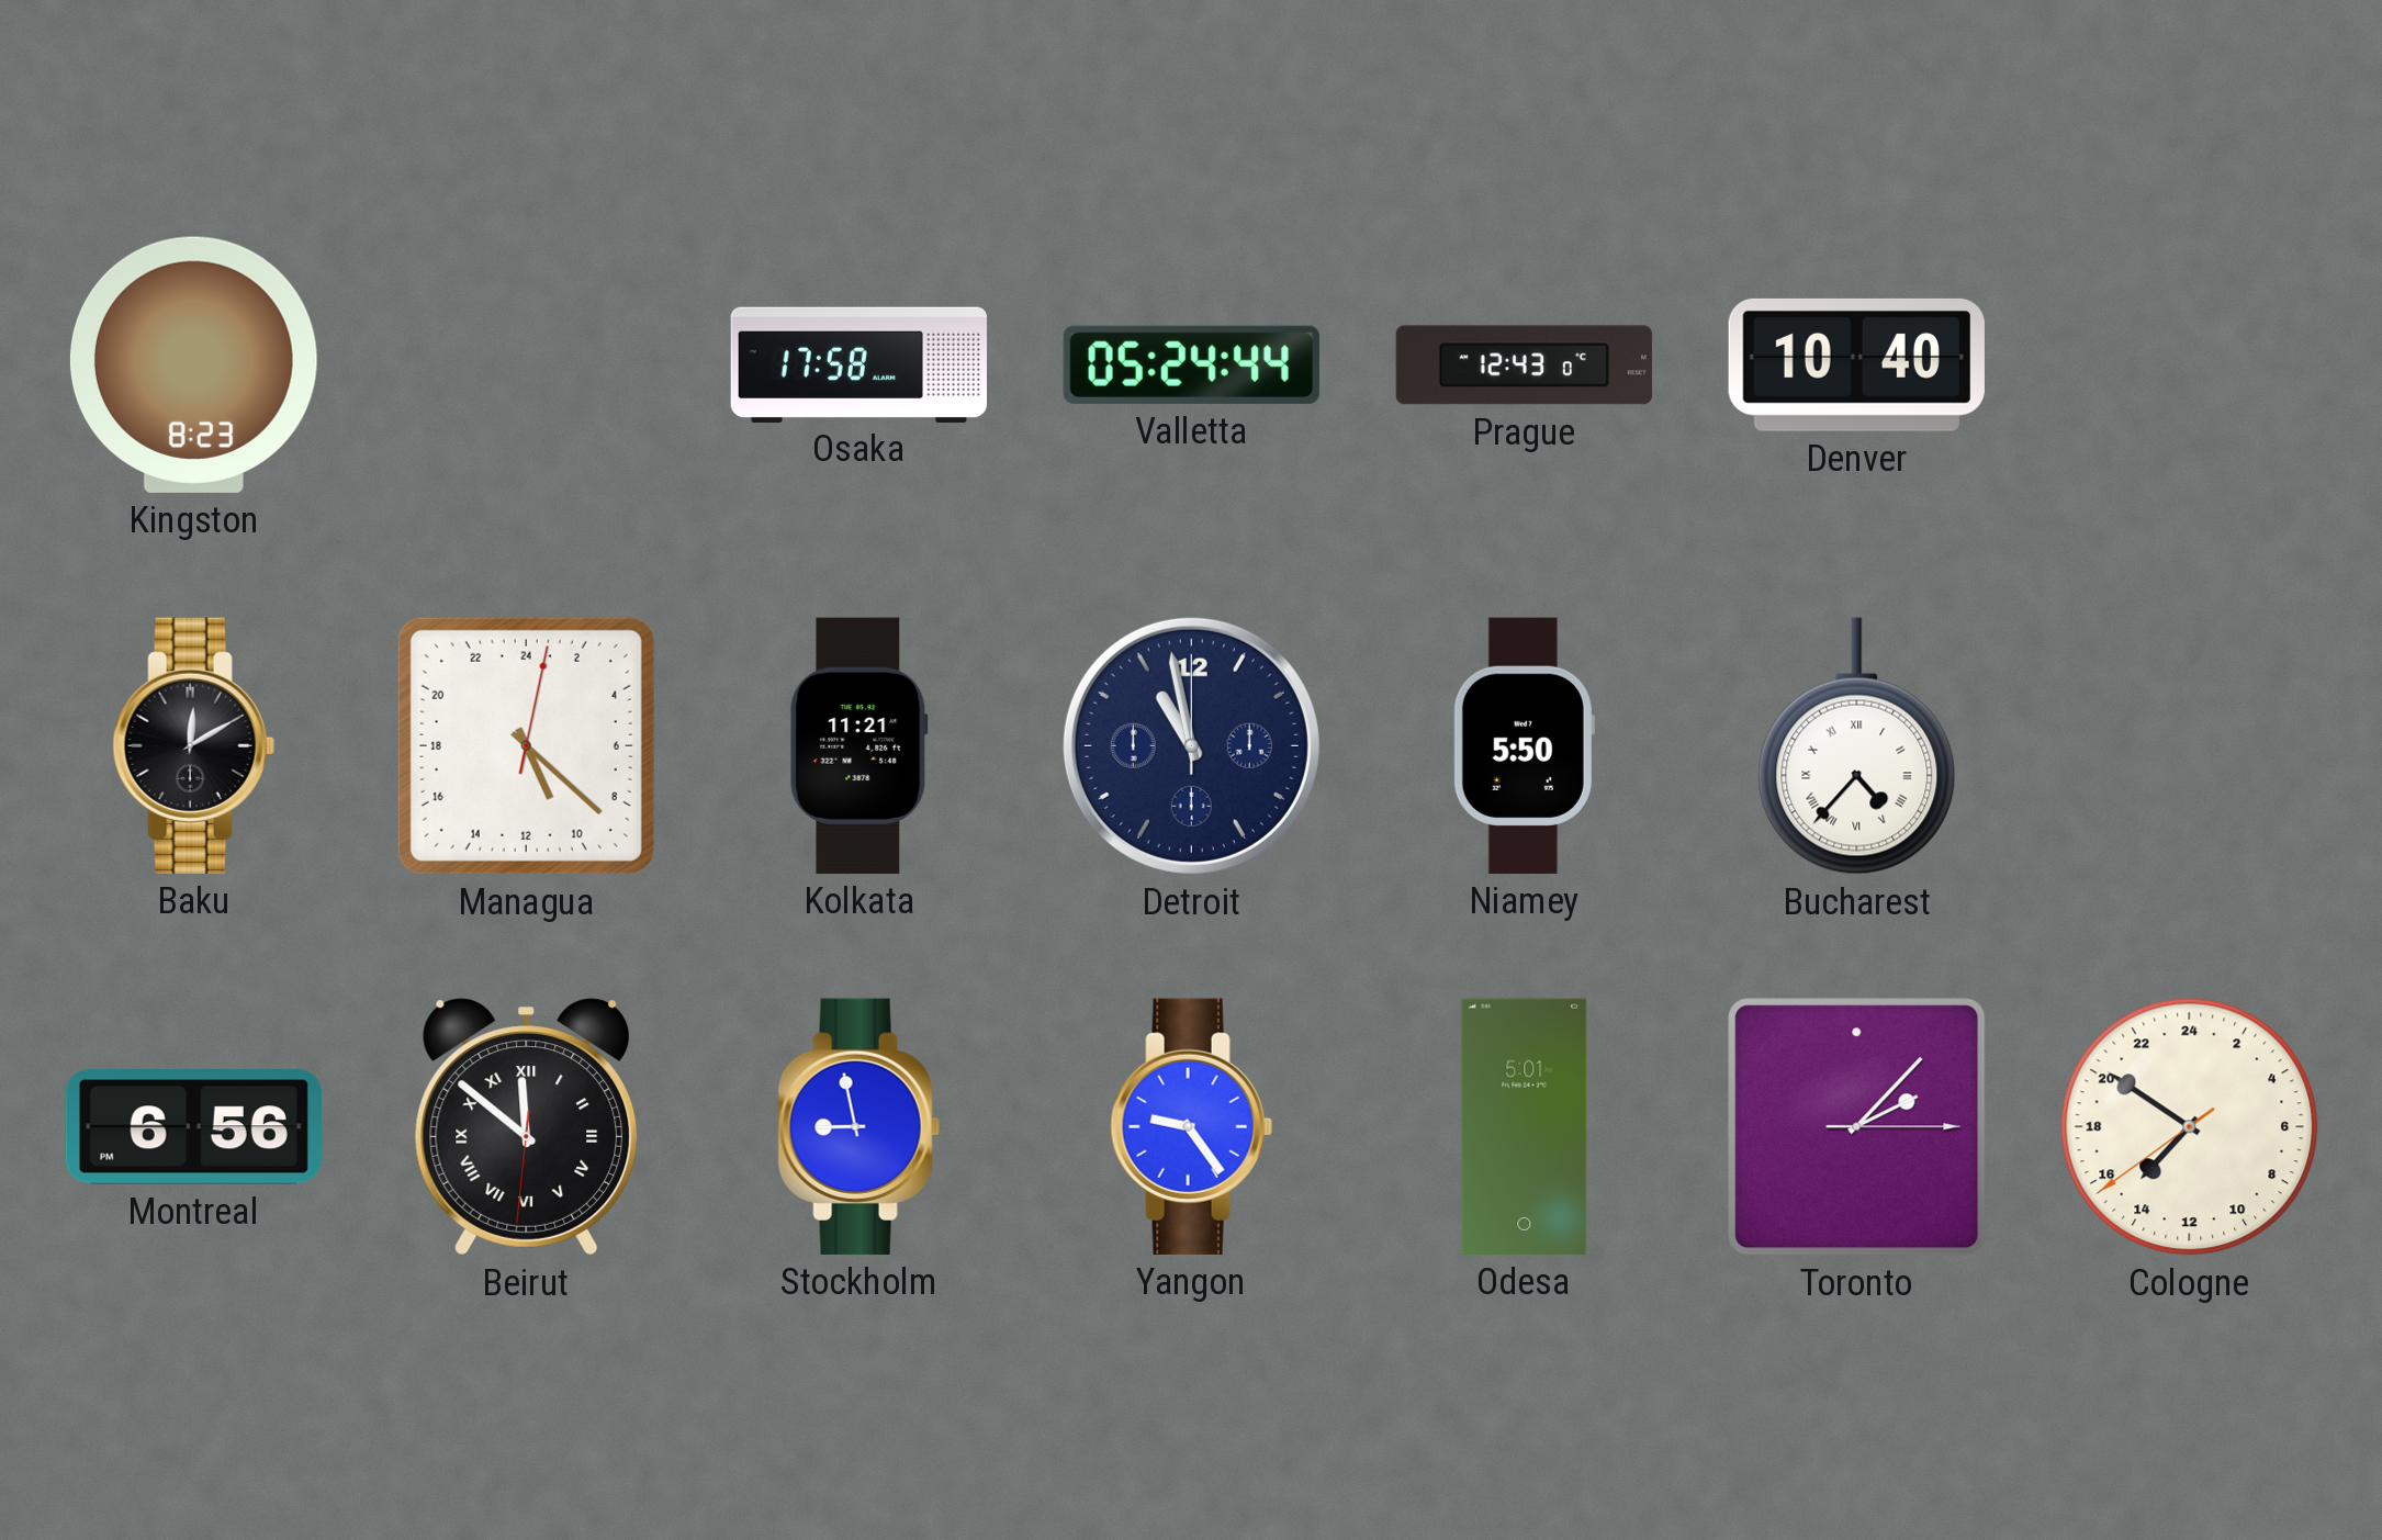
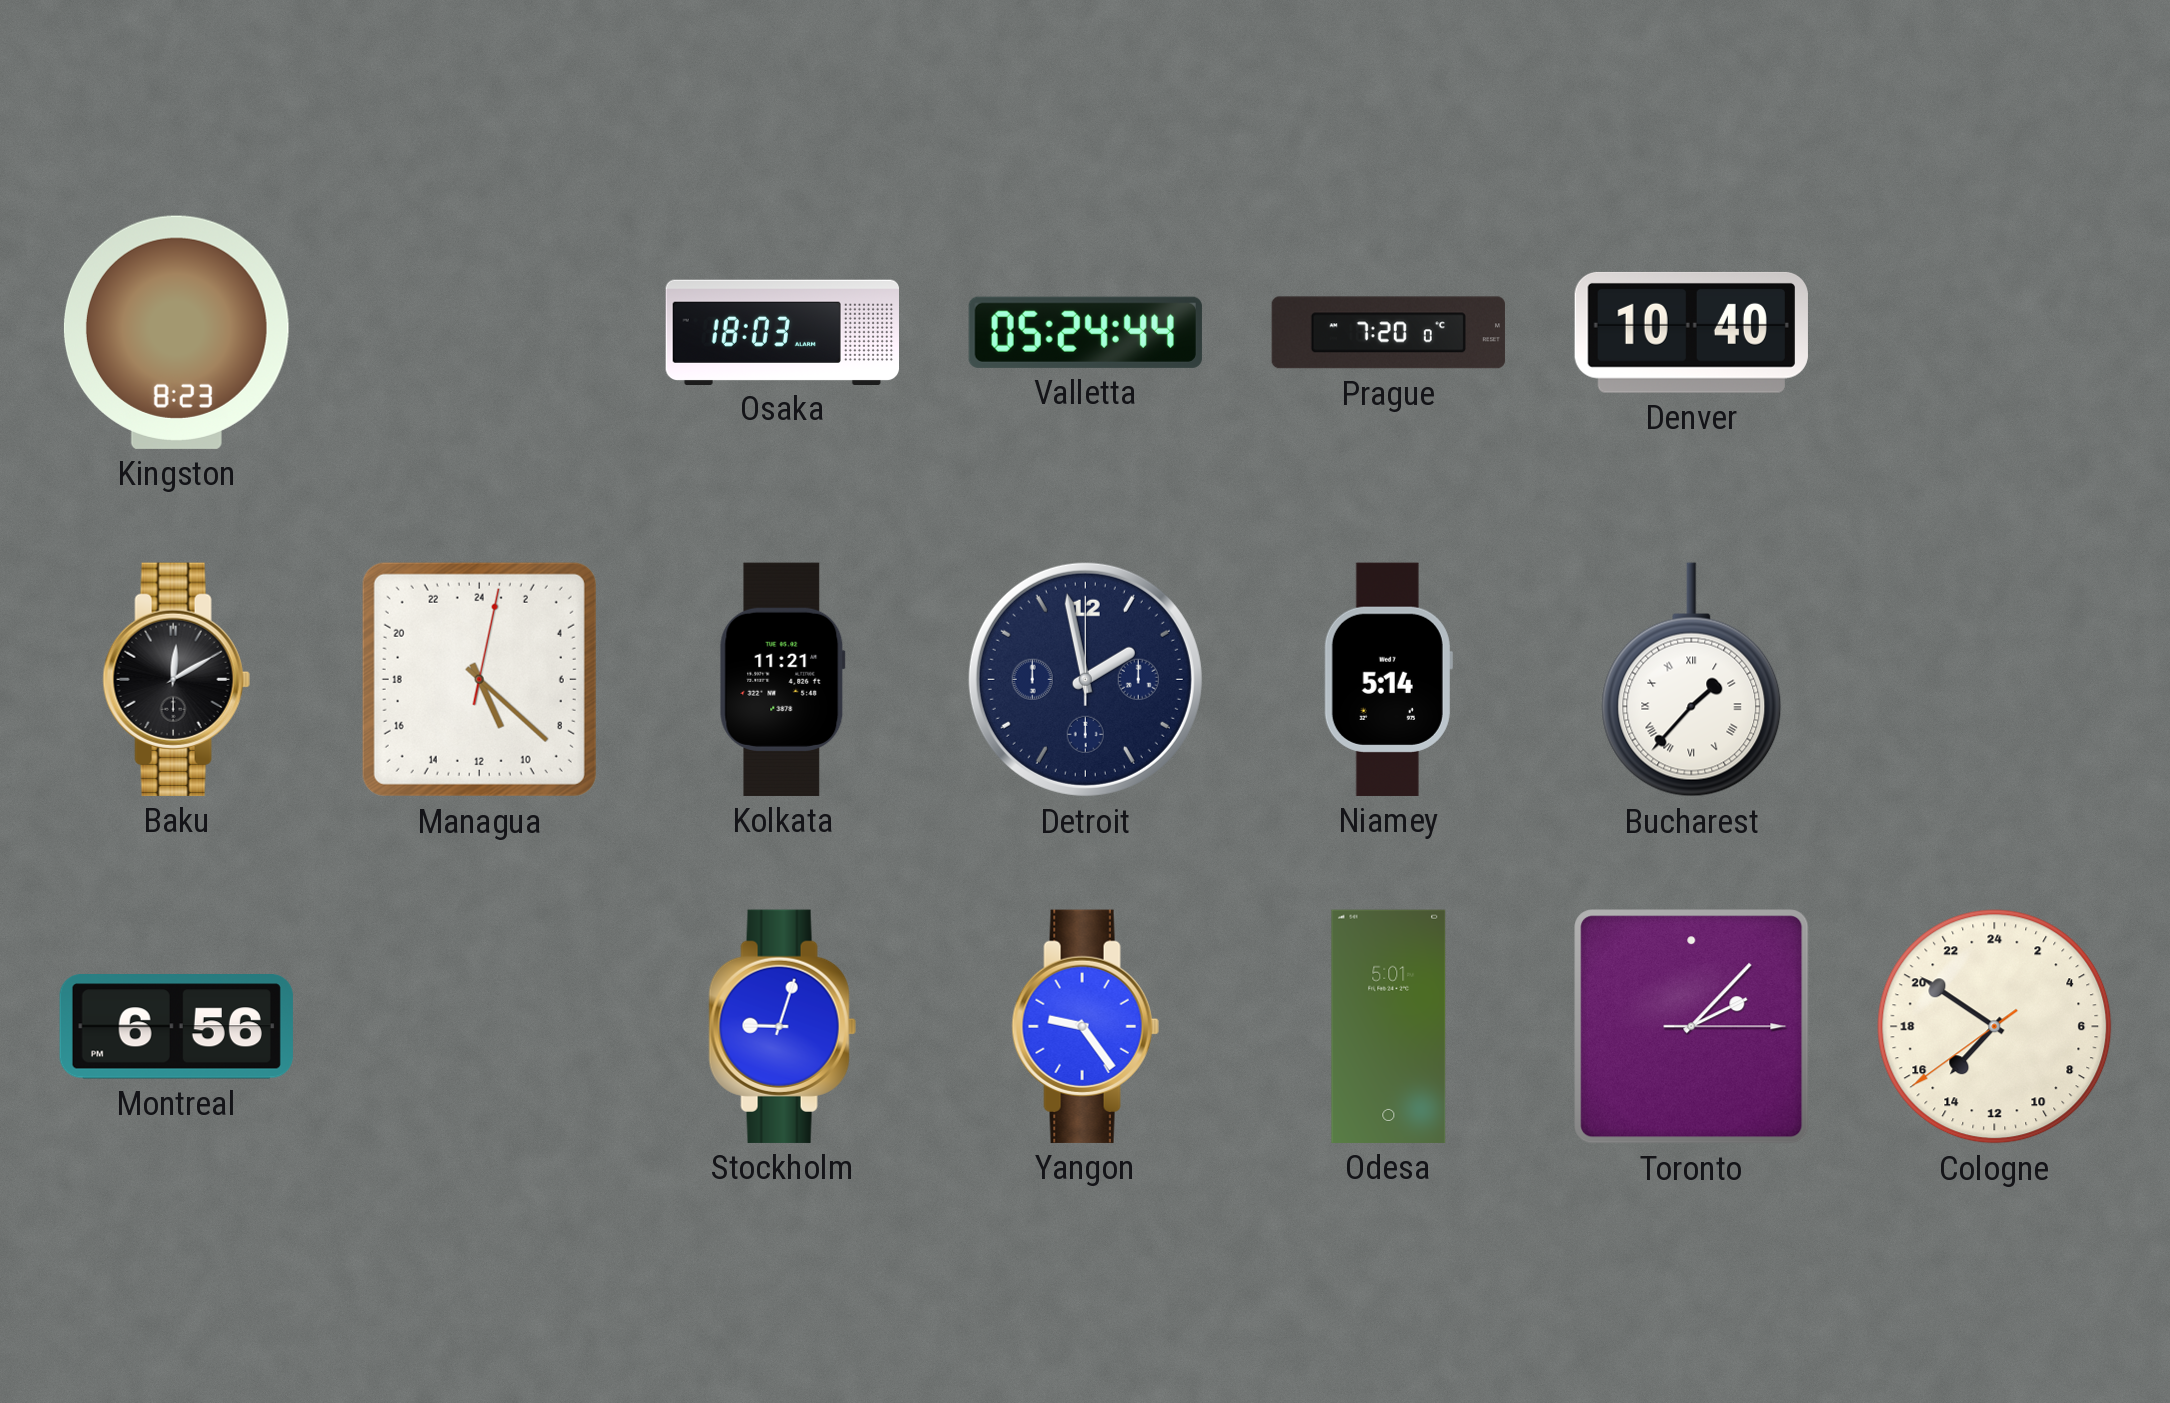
Osaka: 17:58 -> 18:03 (782, 332)
Prague: 12:43 -> 7:20 (1388, 333)
Detroit: 10:58 -> 1:58 (1085, 679)
Niamey: 5:50 -> 5:14 (1388, 679)
Bucharest: 4:37 -> 1:37 (1692, 680)
Beirut: 11:51 -> none (527, 1127)
Stockholm: 8:58 -> 9:03 (782, 1026)
